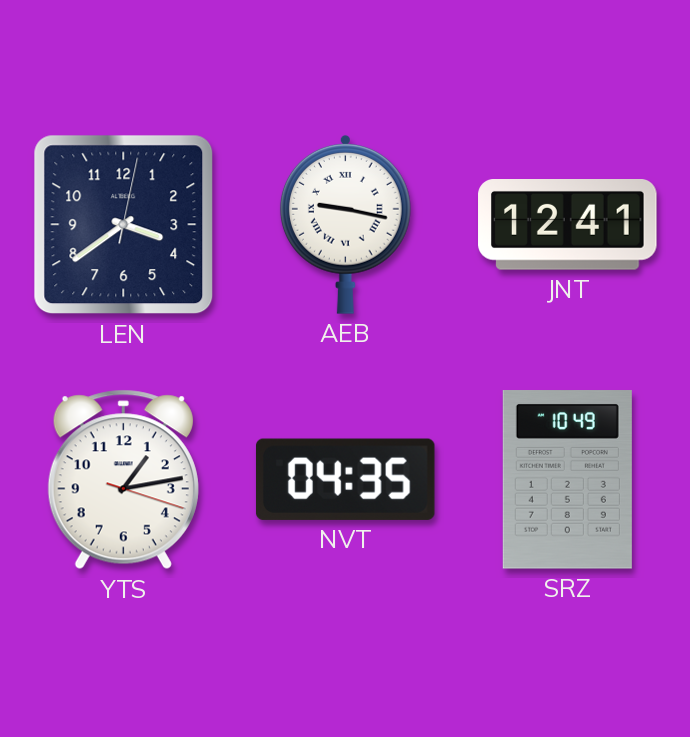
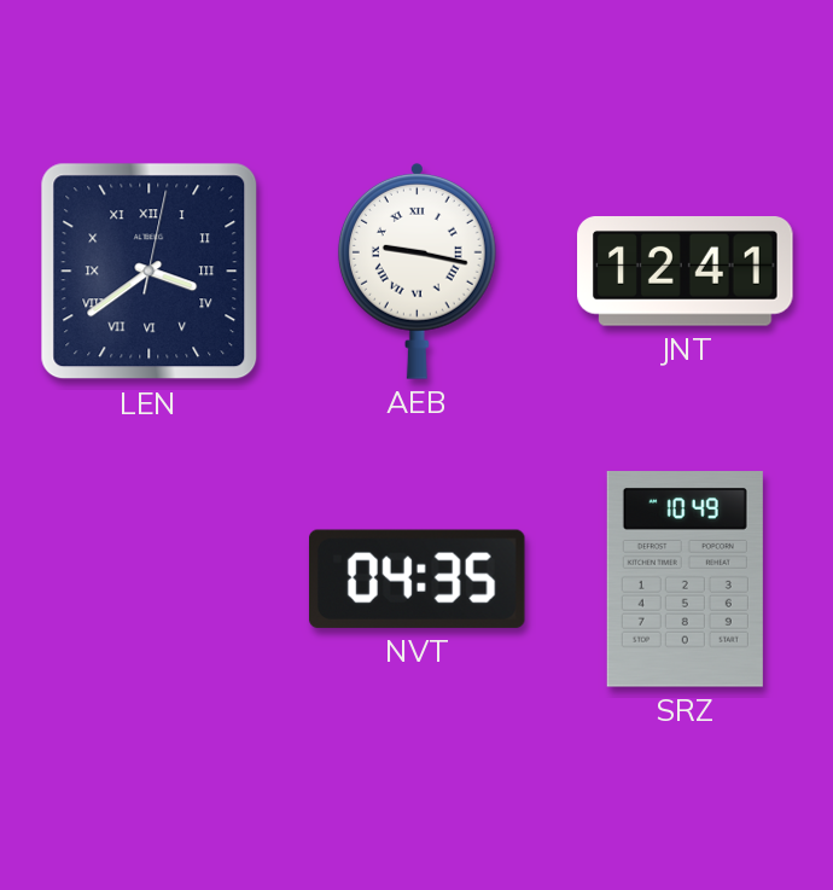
LEN numerals: Arabic -> Roman (150, 272)
YTS: 1:13 -> none (123, 480)
